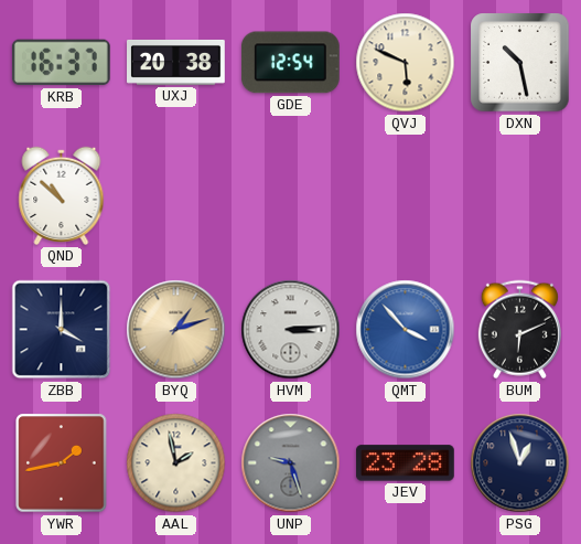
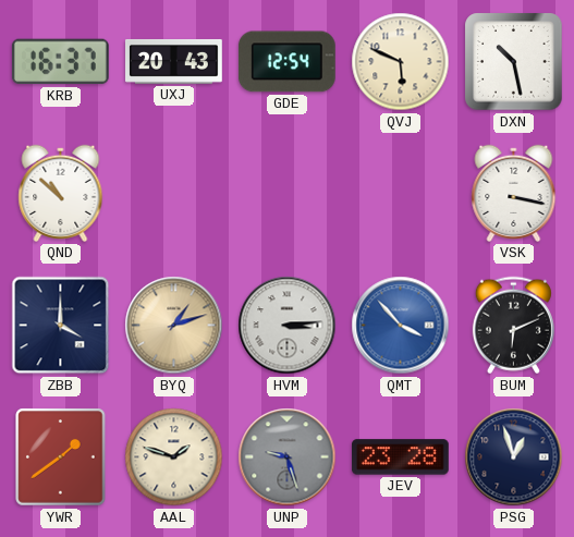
UXJ: 20:38 -> 20:43 (174, 61)
VSK: none -> 3:17 (514, 193)
YWR: 1:43 -> 1:39 (61, 457)
AAL: 1:58 -> 1:48 (174, 457)
